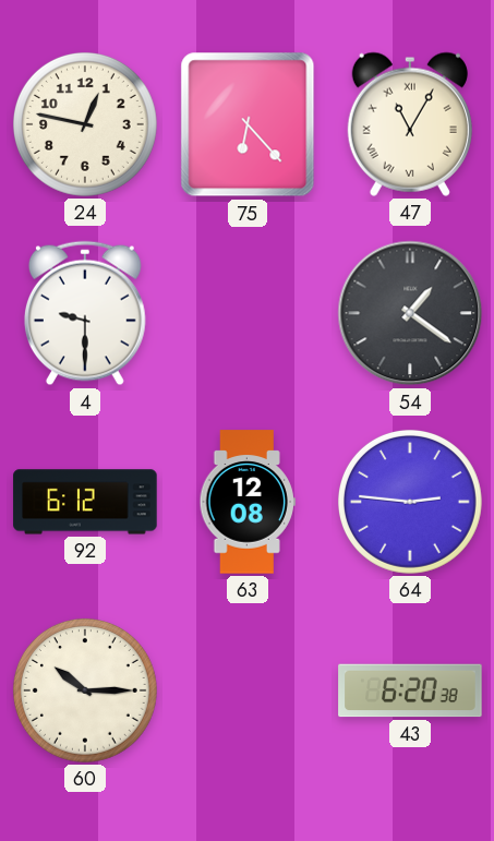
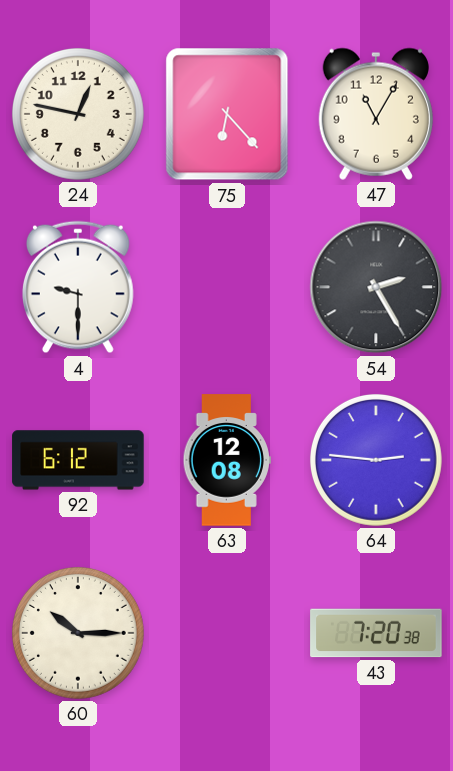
47 numerals: Roman -> Arabic (376, 114)
54: 1:21 -> 2:25 (376, 287)
43: 6:20 -> 7:20 (376, 633)
